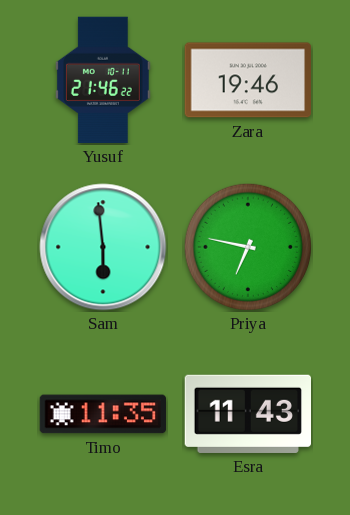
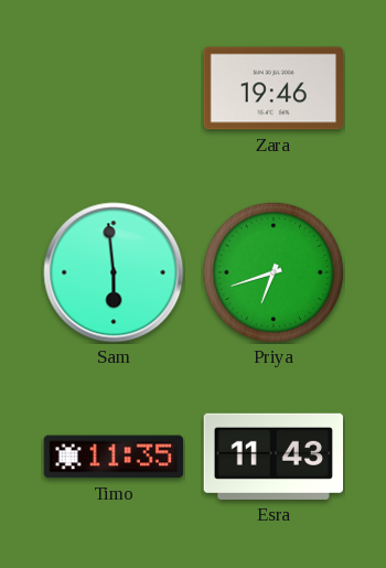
Yusuf: 21:46 -> none (103, 80)
Priya: 6:47 -> 6:42 (274, 272)
